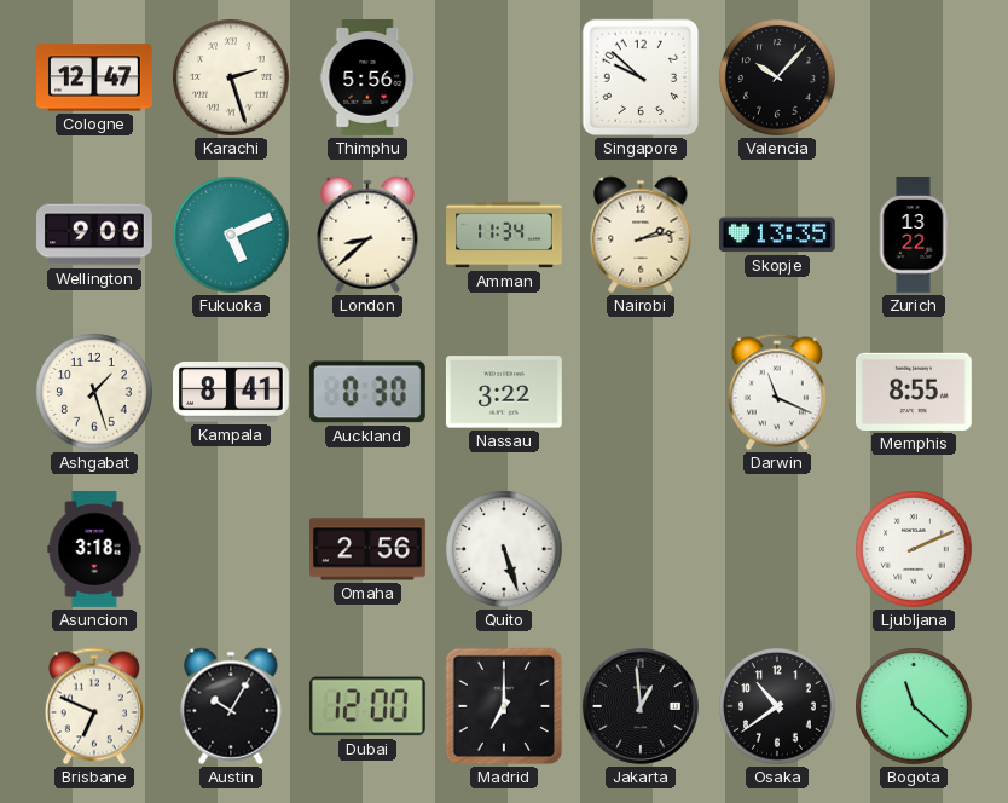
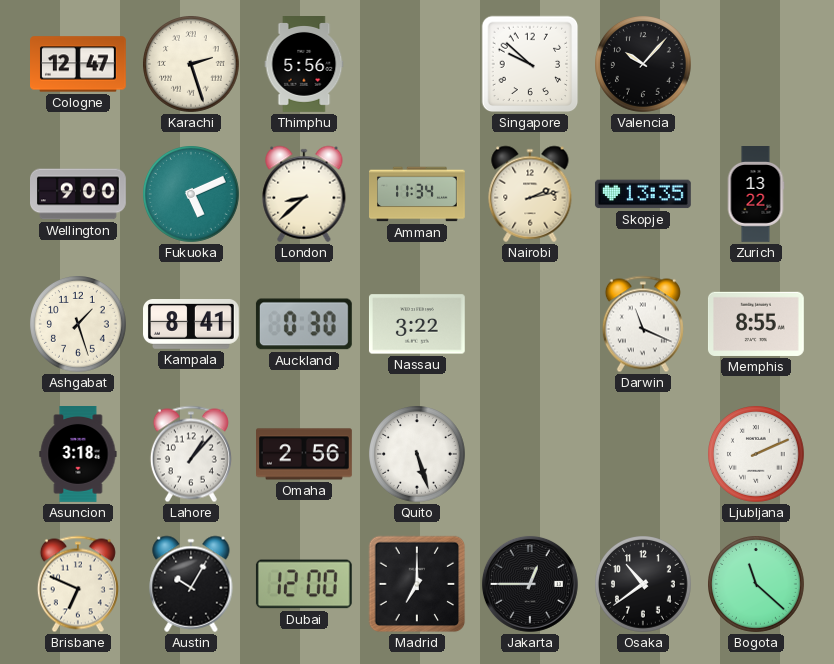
Lahore: none -> 1:07 (191, 454)
Jakarta: 12:59 -> 12:45 (530, 584)
